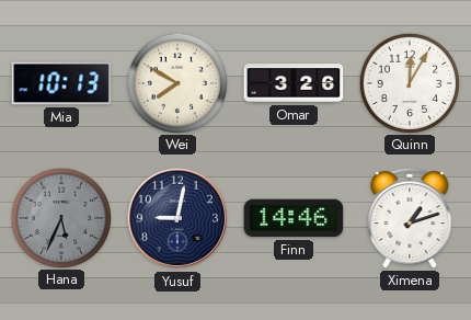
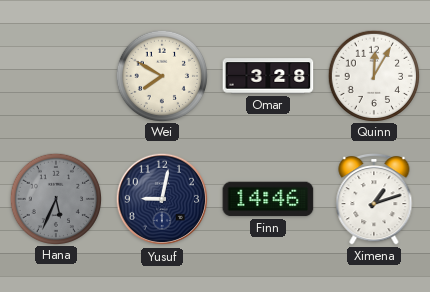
Mia: 10:13 -> none (61, 83)
Omar: 3:26 -> 3:28 (268, 76)
